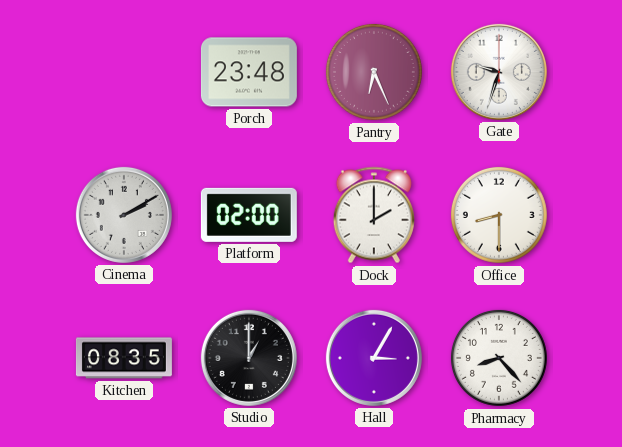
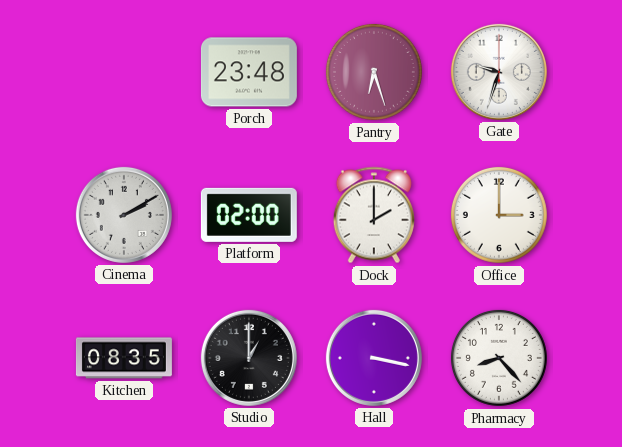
Pantry: 6:26 -> 6:27 (374, 72)
Office: 8:30 -> 3:00 (499, 215)
Hall: 3:05 -> 3:17 (374, 358)
